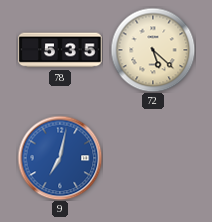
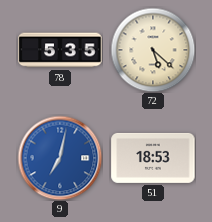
51: none -> 18:53 (153, 158)
